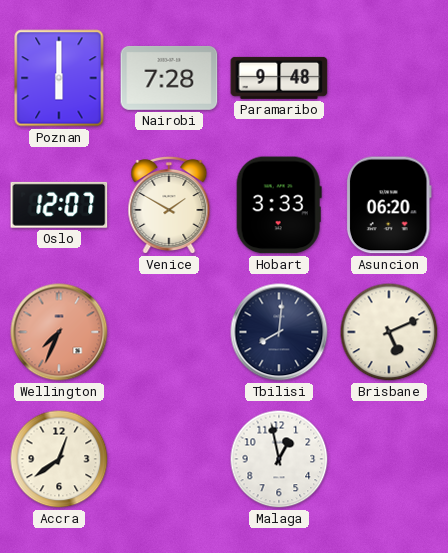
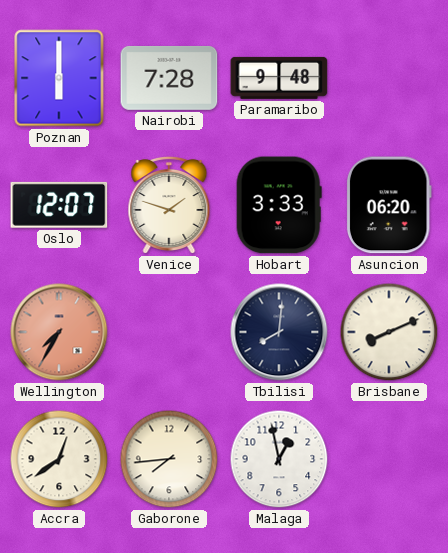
Venice: 1:50 -> 1:48 (169, 205)
Wellington: 7:34 -> 7:35 (59, 332)
Brisbane: 5:11 -> 8:11 (389, 332)
Gaborone: none -> 7:44 (169, 459)
